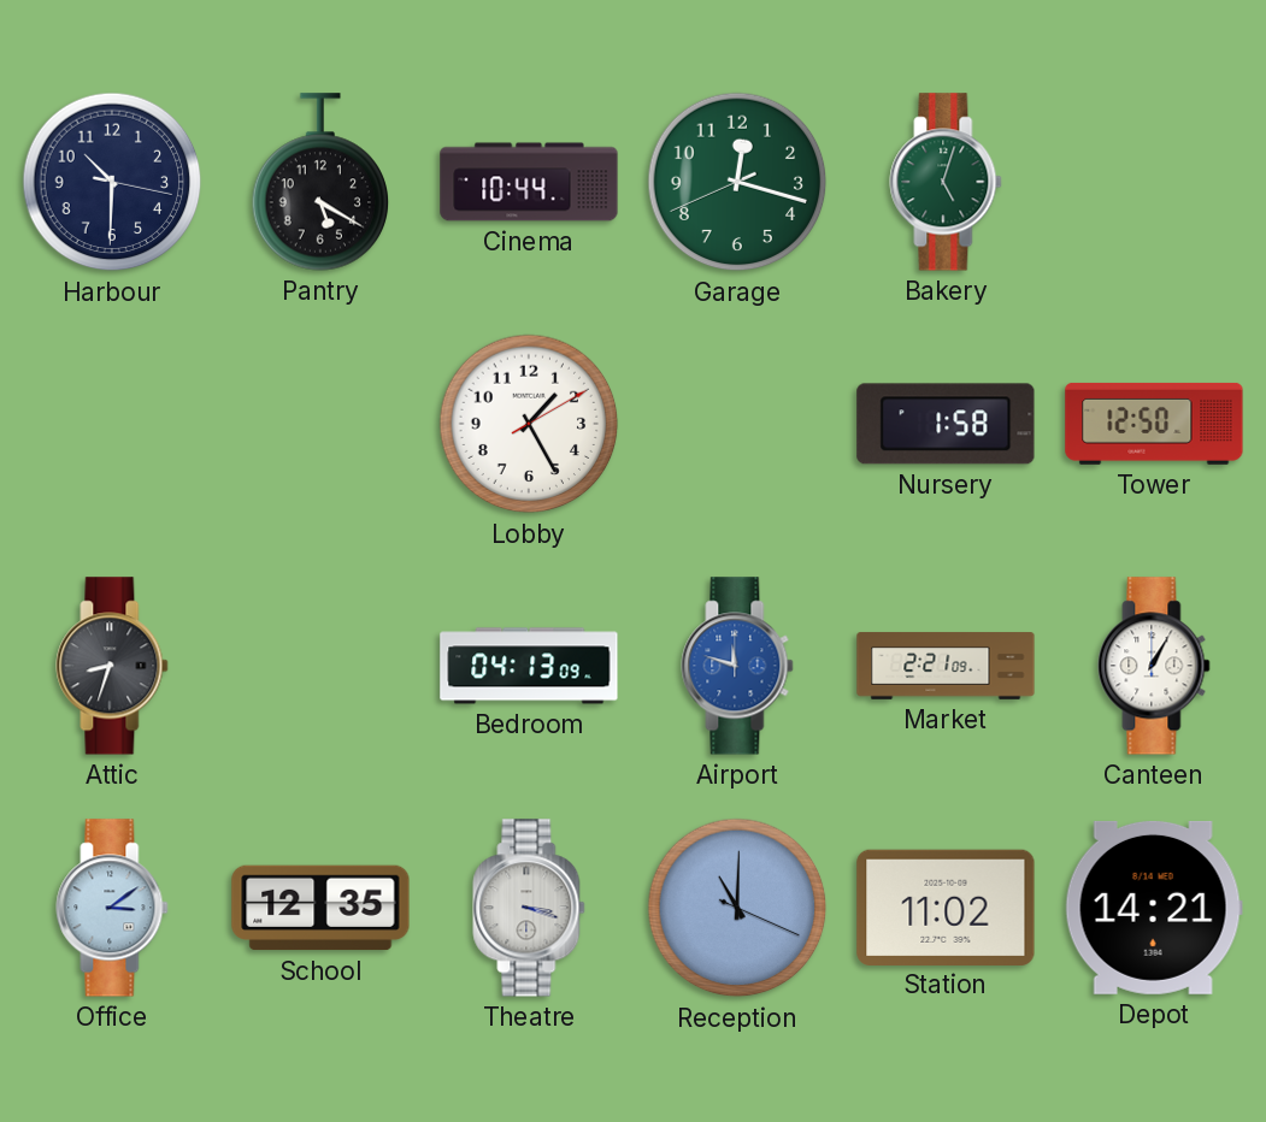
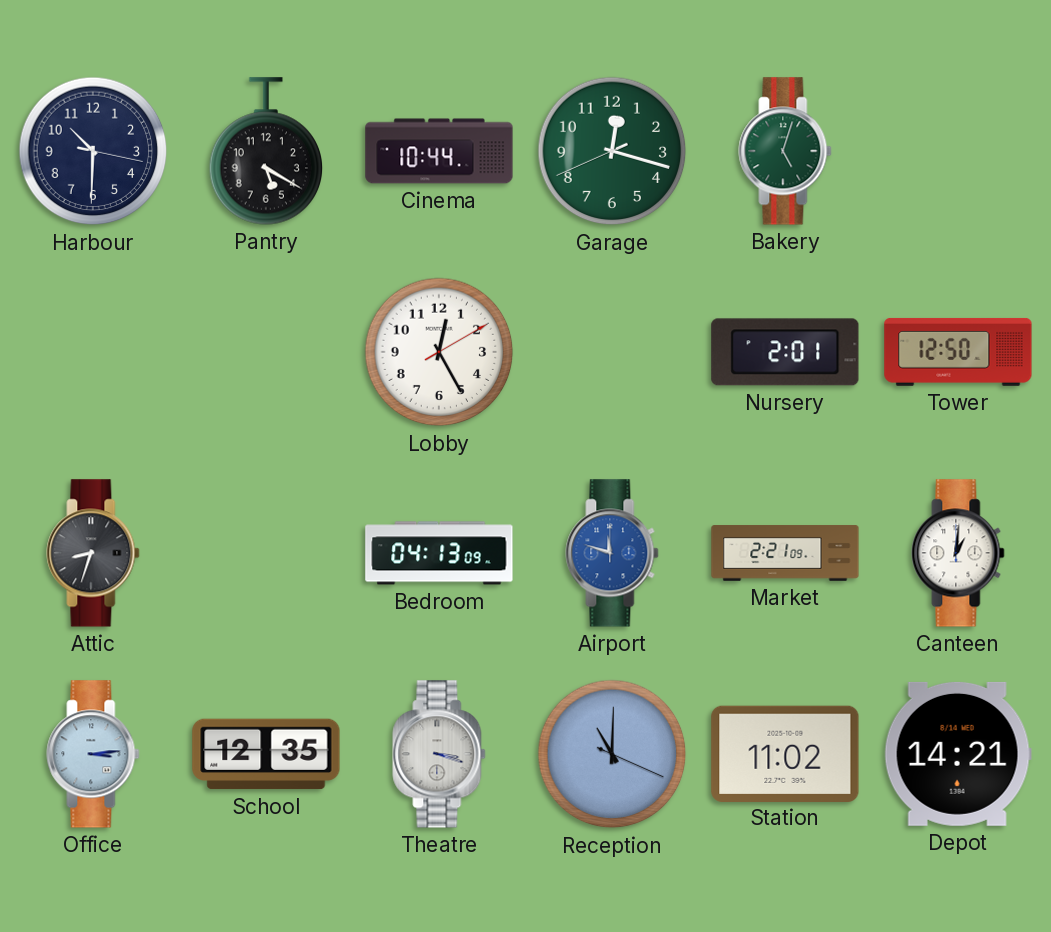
Lobby: 1:25 -> 12:25 (439, 352)
Nursery: 1:58 -> 2:01 (785, 352)
Canteen: 1:05 -> 1:01 (958, 553)
Office: 3:09 -> 3:14 (93, 754)
